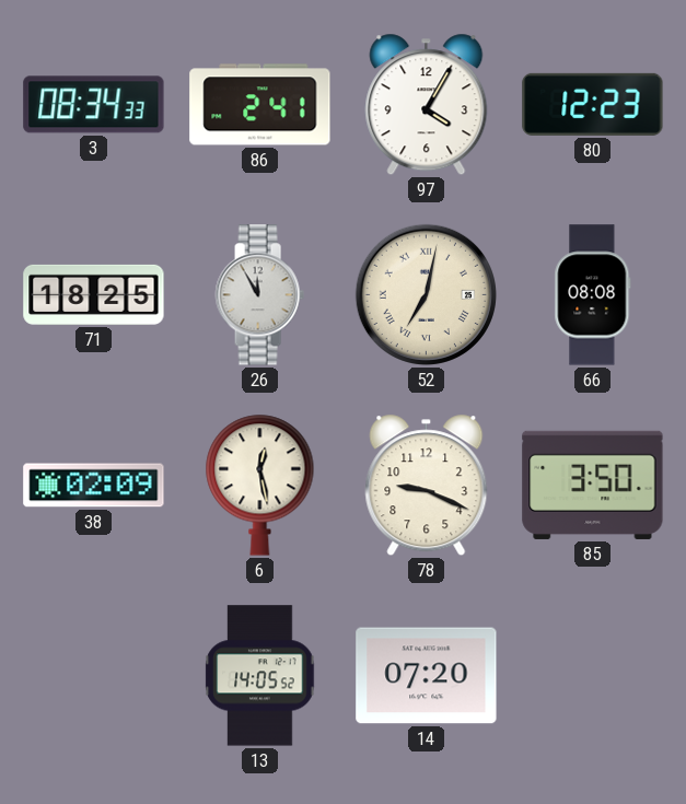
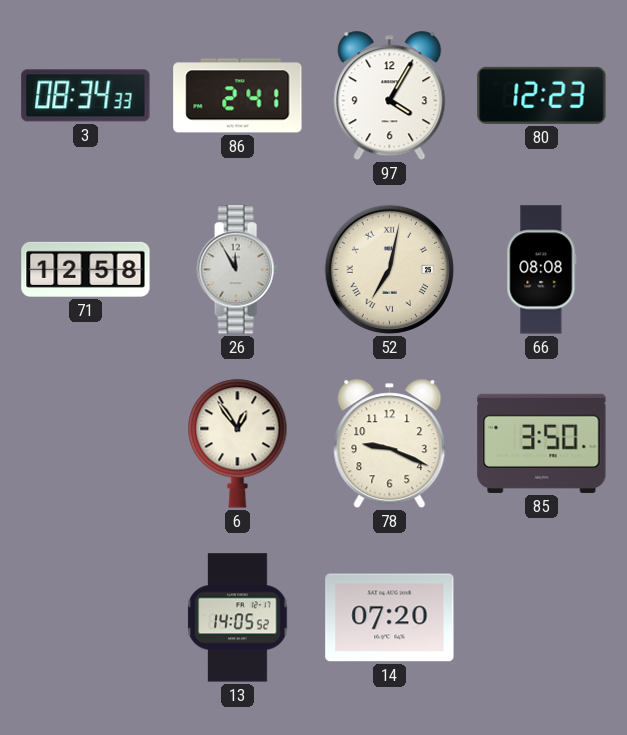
71: 18:25 -> 12:58 (86, 269)
38: 02:09 -> none (94, 486)
6: 12:28 -> 12:54 (238, 443)
